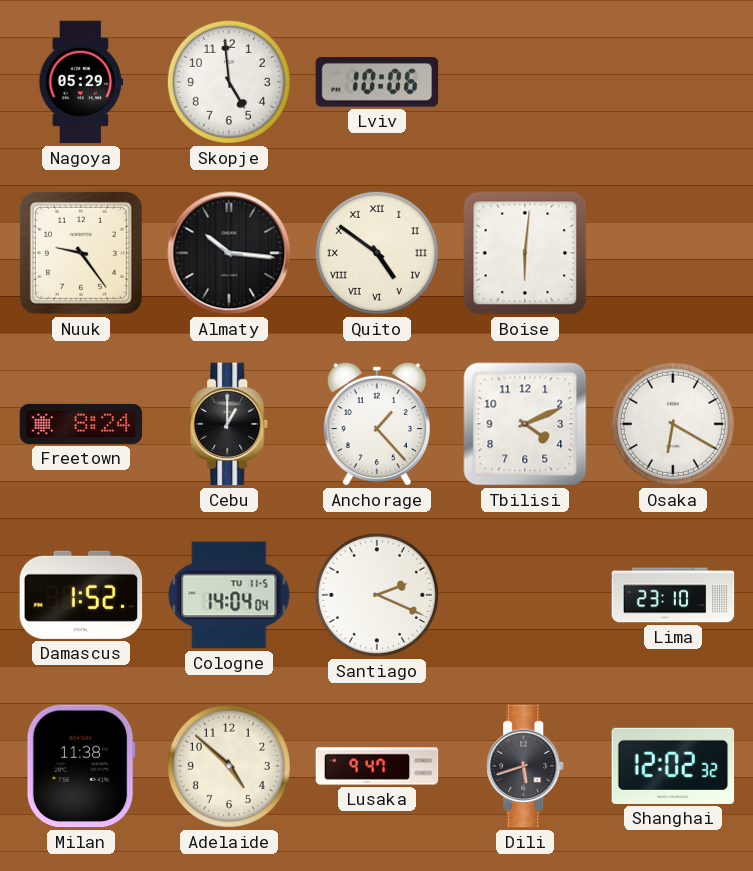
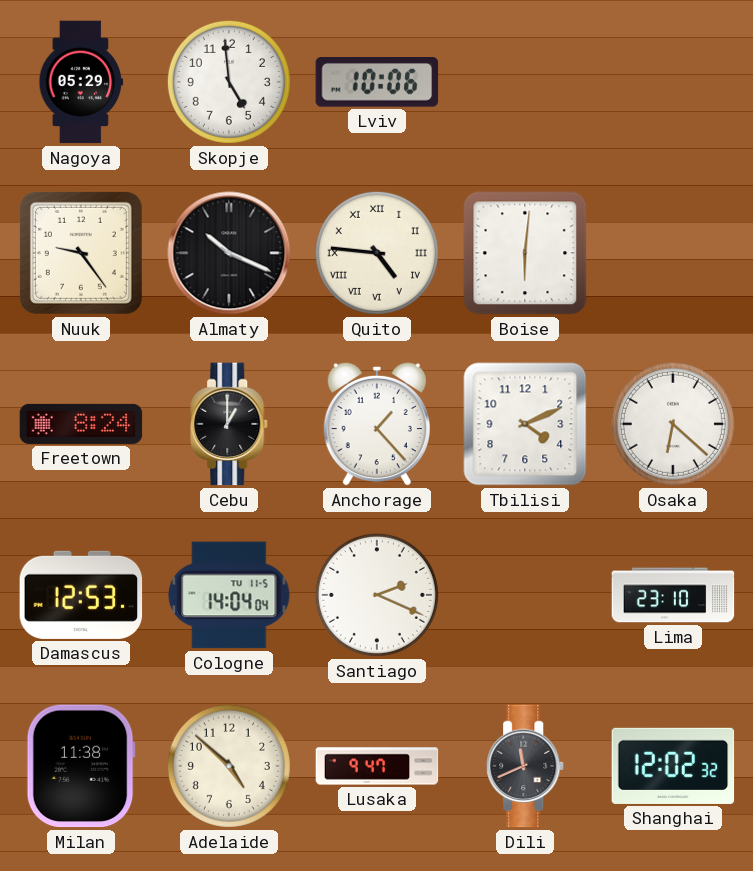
Almaty: 10:16 -> 10:19 (229, 253)
Quito: 4:51 -> 4:46 (377, 253)
Osaka: 6:20 -> 6:22 (673, 424)
Damascus: 1:52 -> 12:53 (81, 595)
Dili: 5:42 -> 11:41 (526, 766)
